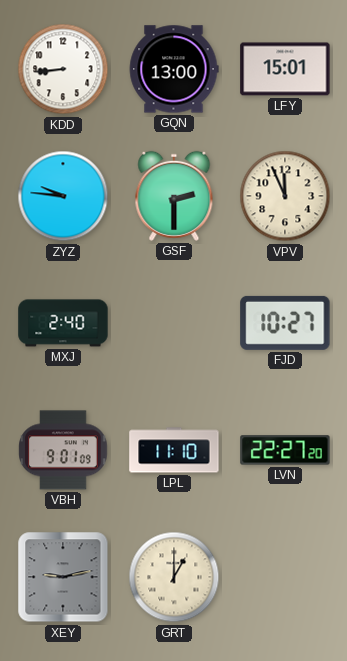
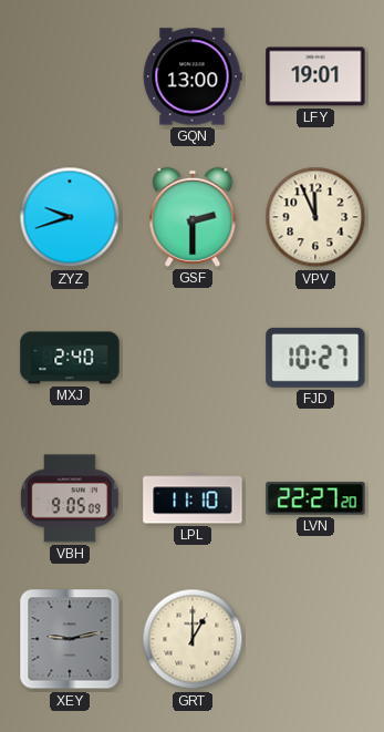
KDD: 8:44 -> none (63, 69)
LFY: 15:01 -> 19:01 (315, 76)
ZYZ: 9:46 -> 9:42 (70, 217)
VBH: 9:01 -> 9:05 (70, 498)
